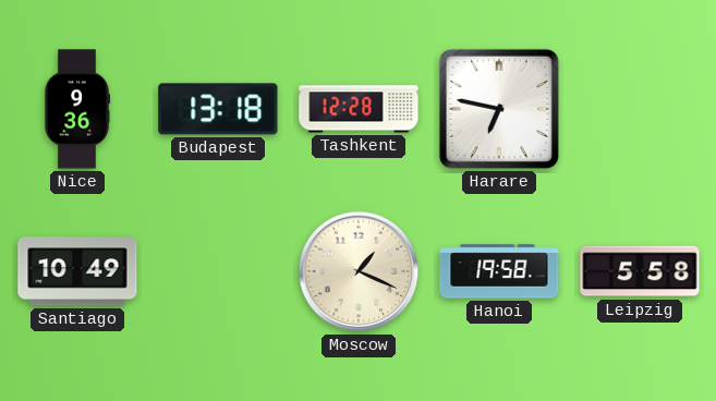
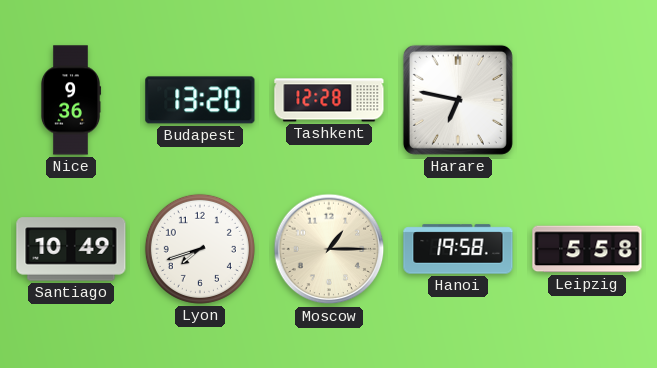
Budapest: 13:18 -> 13:20 (200, 100)
Lyon: none -> 7:42 (200, 249)
Moscow: 1:19 -> 1:15 (329, 249)
